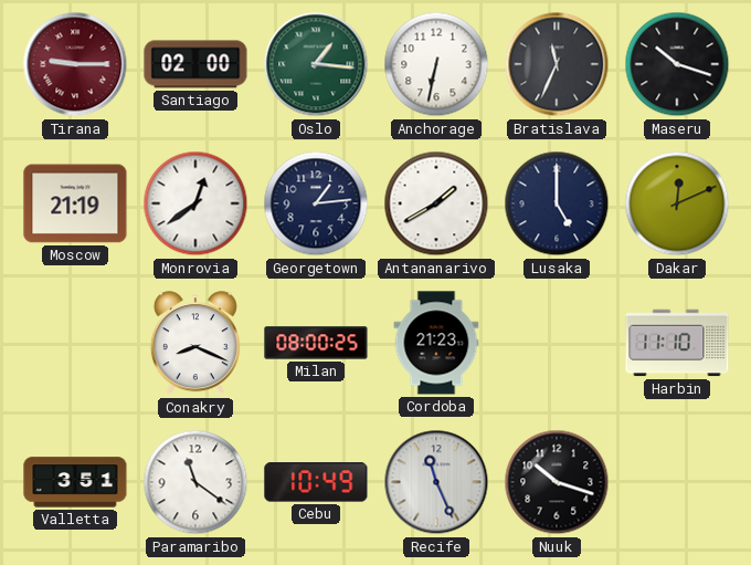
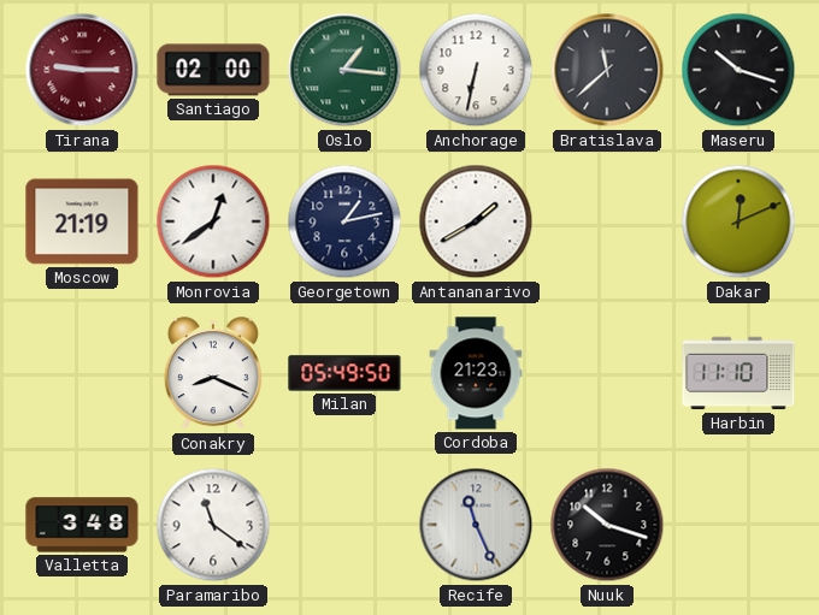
Bratislava: 11:34 -> 11:38 (607, 70)
Georgetown: 1:14 -> 1:13 (344, 221)
Lusaka: 5:00 -> none (557, 203)
Milan: 08:00 -> 05:49 (344, 373)
Valletta: 3:51 -> 3:48 (82, 525)
Cebu: 10:49 -> none (316, 482)
